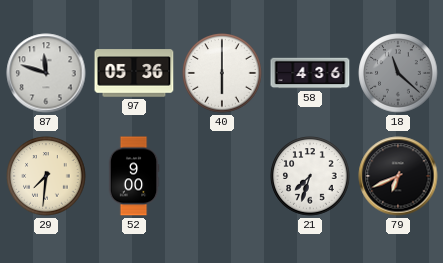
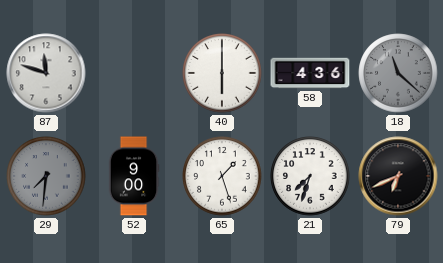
97: 05:36 -> none (134, 73)
29 dial: cream -> grey (46, 176)
65: none -> 1:27 (222, 176)
